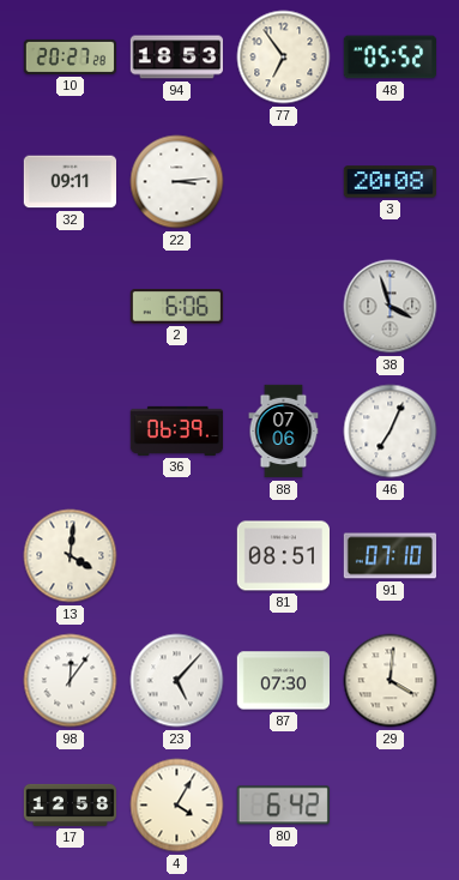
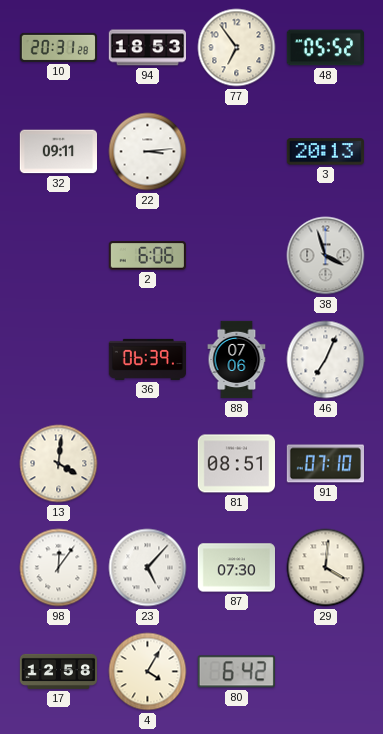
10: 20:27 -> 20:31 (58, 47)
3: 20:08 -> 20:13 (325, 152)
